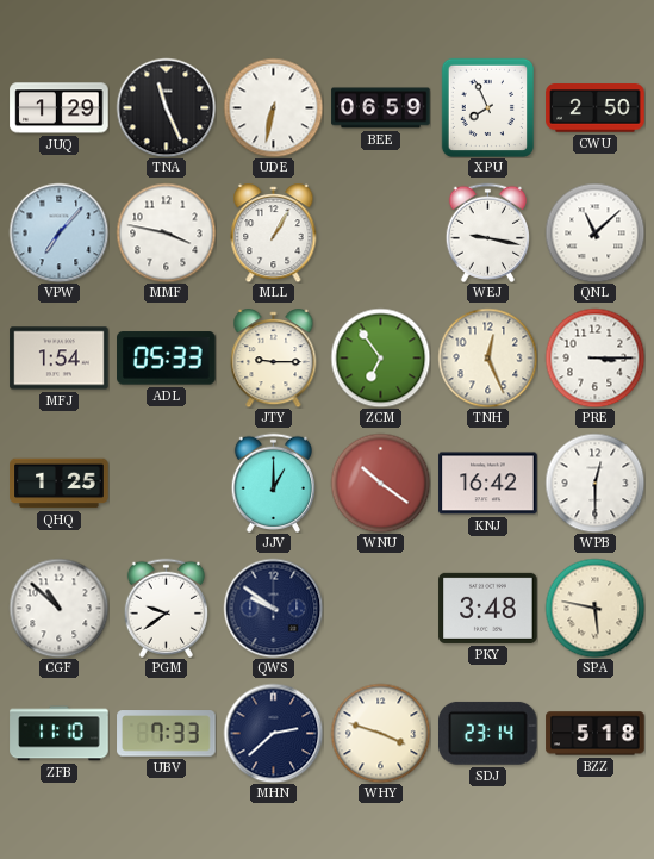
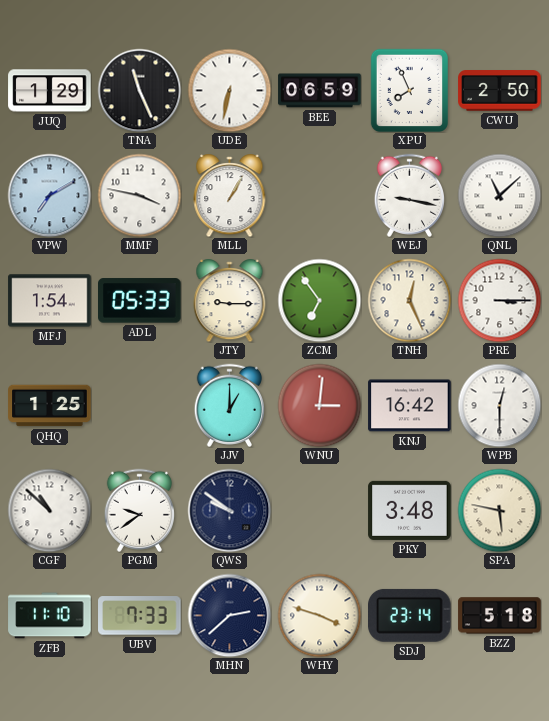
VPW: 7:07 -> 7:10 (49, 195)
WNU: 10:21 -> 3:01 (319, 405)
